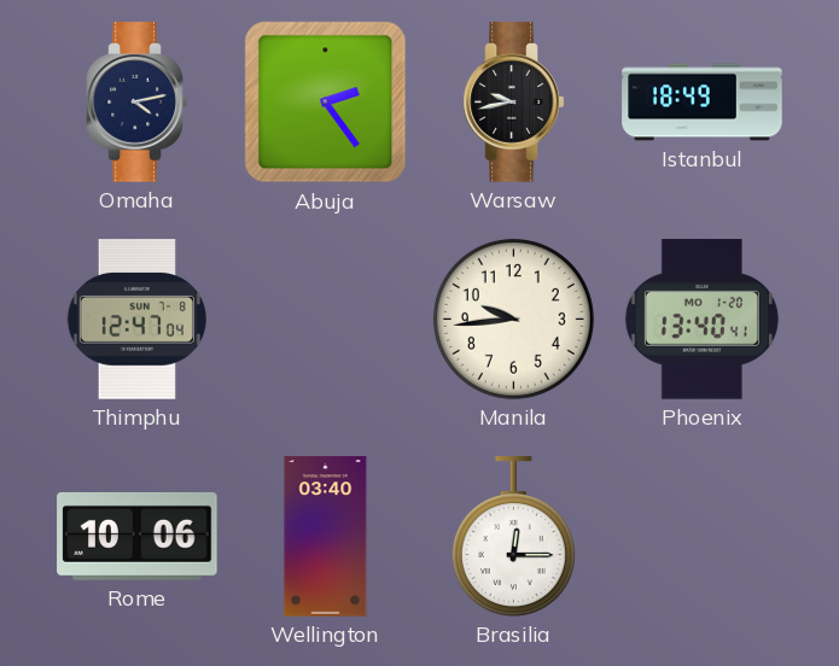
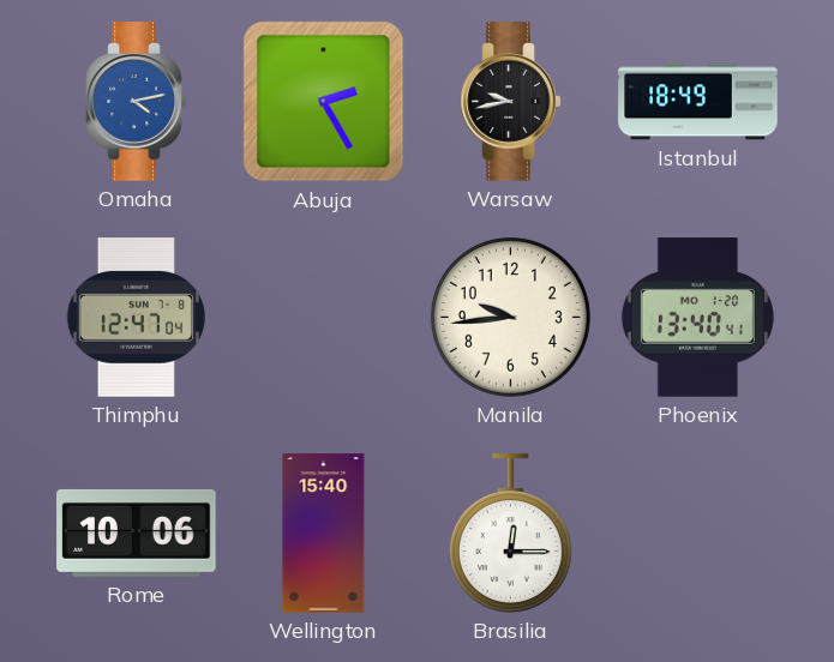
Omaha dial: navy -> blue (137, 102)
Abuja: 2:24 -> 2:25 (324, 102)
Wellington: 03:40 -> 15:40 (324, 534)
